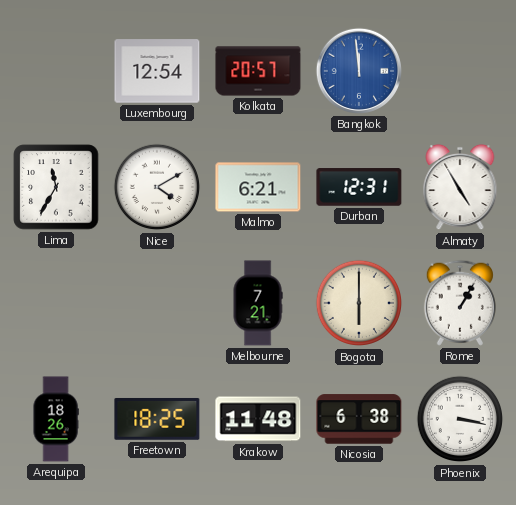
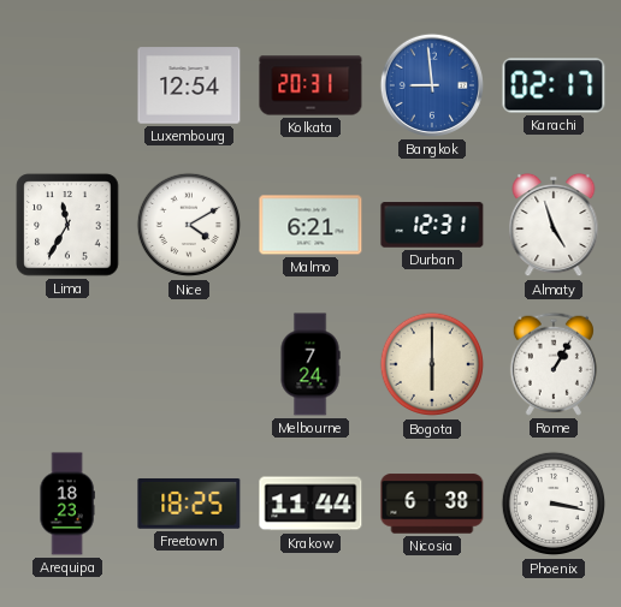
Kolkata: 20:57 -> 20:31 (310, 85)
Bangkok: 11:59 -> 8:59 (432, 85)
Karachi: none -> 02:17 (554, 85)
Almaty: 4:55 -> 4:57 (554, 225)
Melbourne: 7:21 -> 7:24 (310, 364)
Arequipa: 18:26 -> 18:23 (67, 504)
Krakow: 11:48 -> 11:44 (310, 504)
